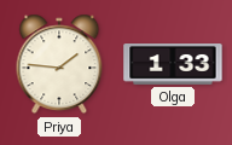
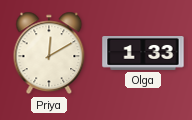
Priya: 1:46 -> 12:10 (49, 53)
